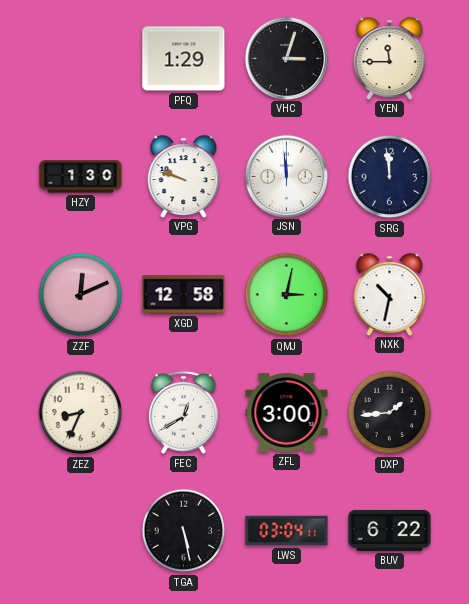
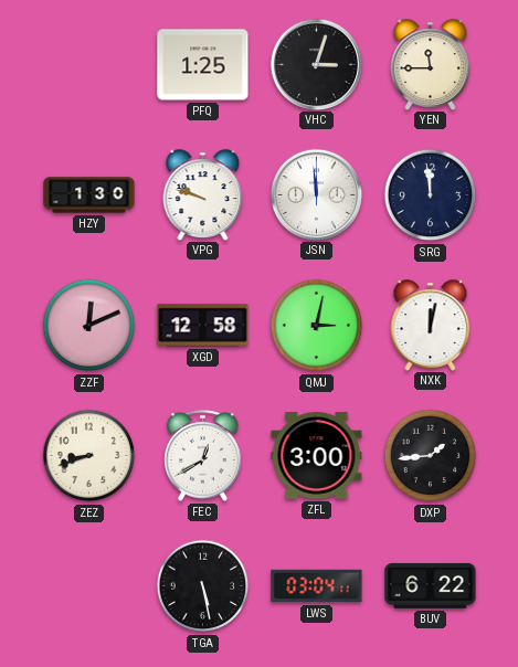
PFQ: 1:29 -> 1:25 (203, 65)
NXK: 10:32 -> 12:02 (431, 325)
ZEZ: 8:34 -> 8:42 (89, 456)
